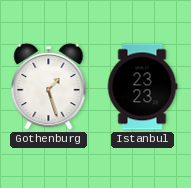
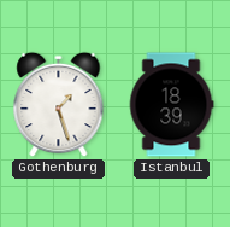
Istanbul: 23:23 -> 18:39 (171, 105)
